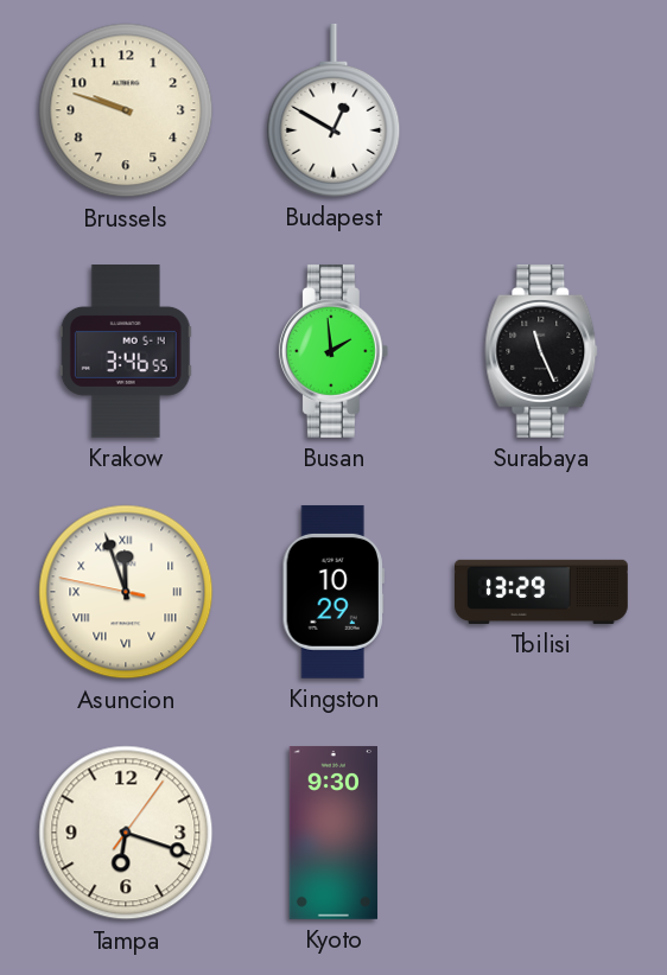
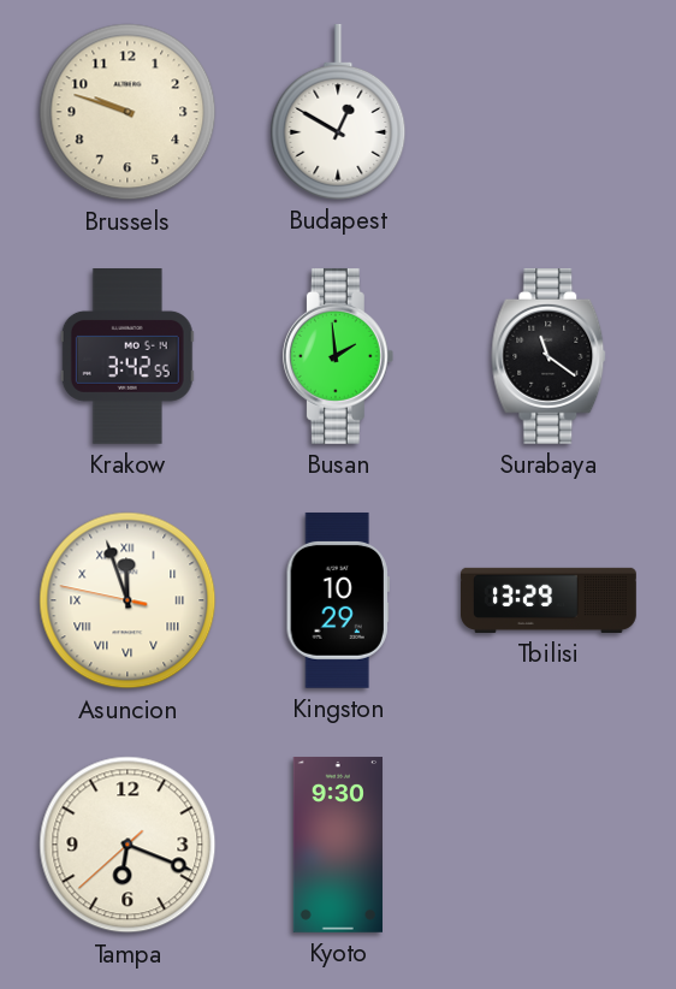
Krakow: 3:46 -> 3:42 (128, 357)
Surabaya: 11:26 -> 11:21 (548, 356)
Tampa: 6:18:06 -> 6:18:38 (128, 845)
